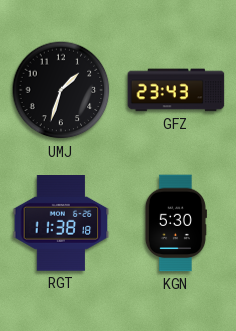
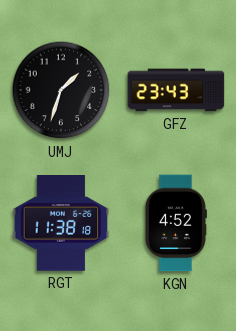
KGN: 5:30 -> 4:52 (175, 223)
